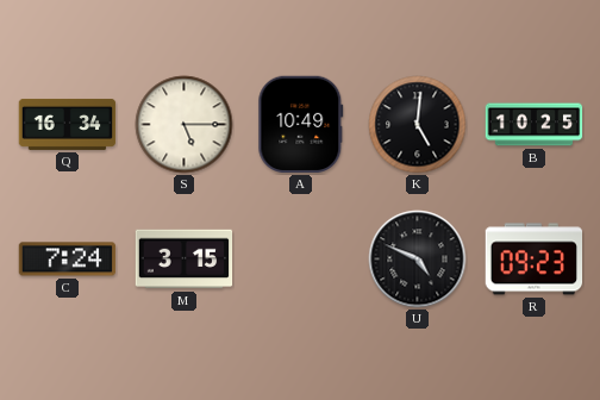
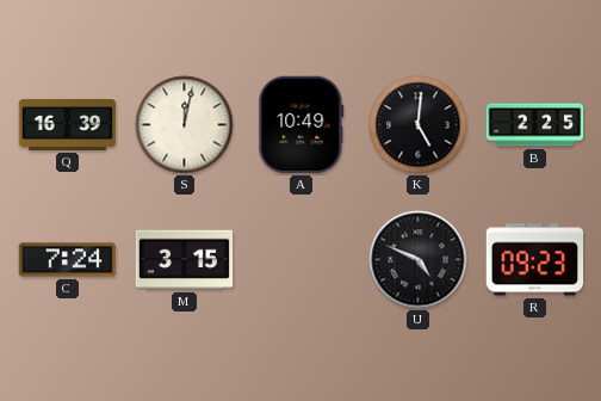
Q: 16:34 -> 16:39 (68, 124)
S: 5:15 -> 12:02 (185, 125)
B: 10:25 -> 2:25 (535, 125)
